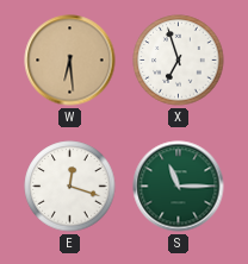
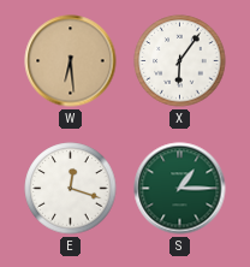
X: 6:57 -> 6:06 (180, 61)
S: 11:15 -> 1:15 (180, 189)
